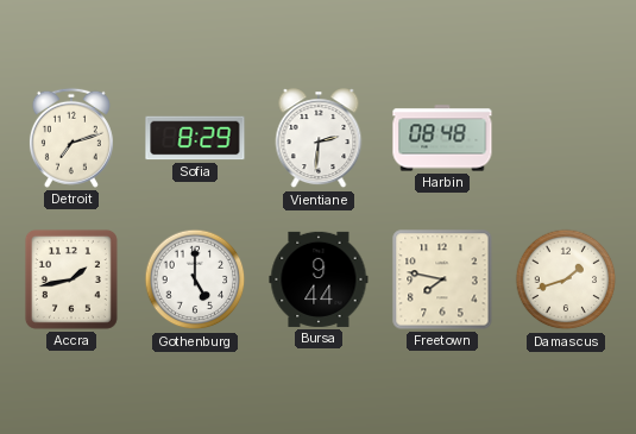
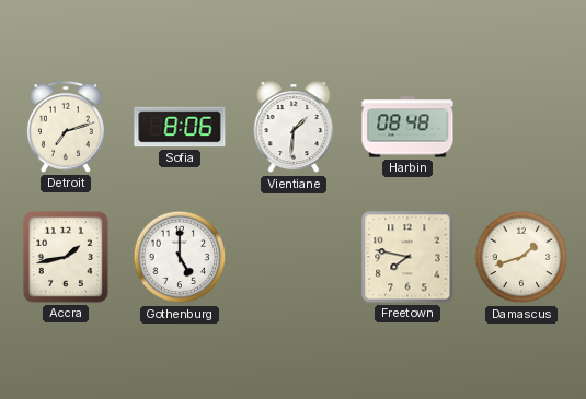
Sofia: 8:29 -> 8:06 (180, 127)
Vientiane: 2:31 -> 1:31 (294, 128)
Bursa: 9:44 -> none (319, 279)
